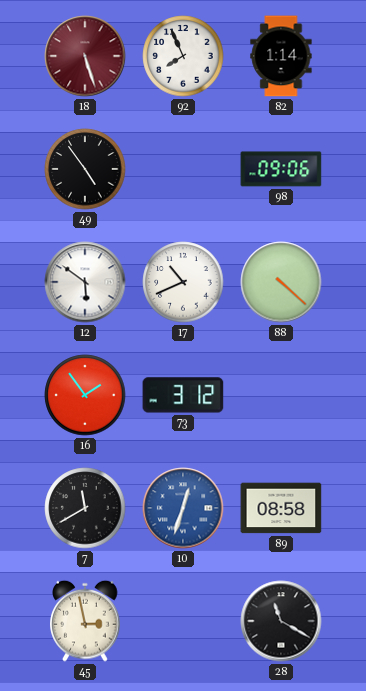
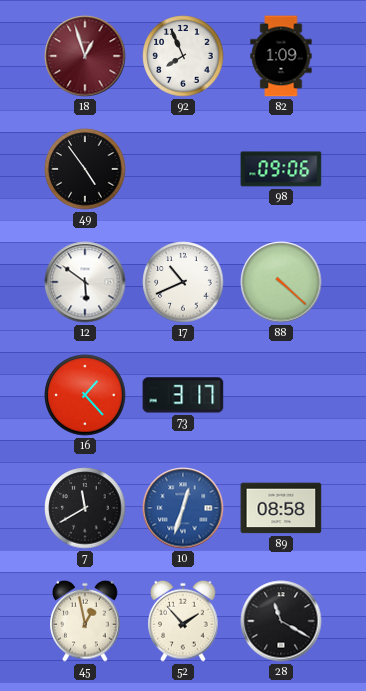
18: 5:27 -> 12:57 (85, 56)
82: 1:14 -> 1:09 (281, 56)
16: 1:54 -> 1:23 (85, 395)
73: 3:12 -> 3:17 (183, 395)
45: 2:58 -> 12:58 (85, 621)
52: none -> 1:53 (183, 621)
